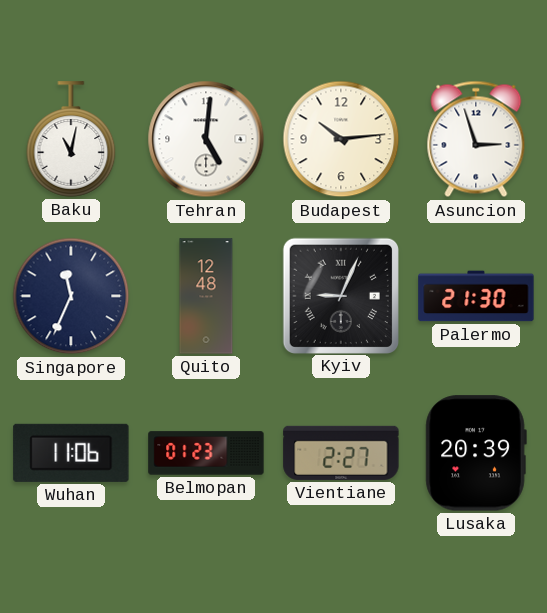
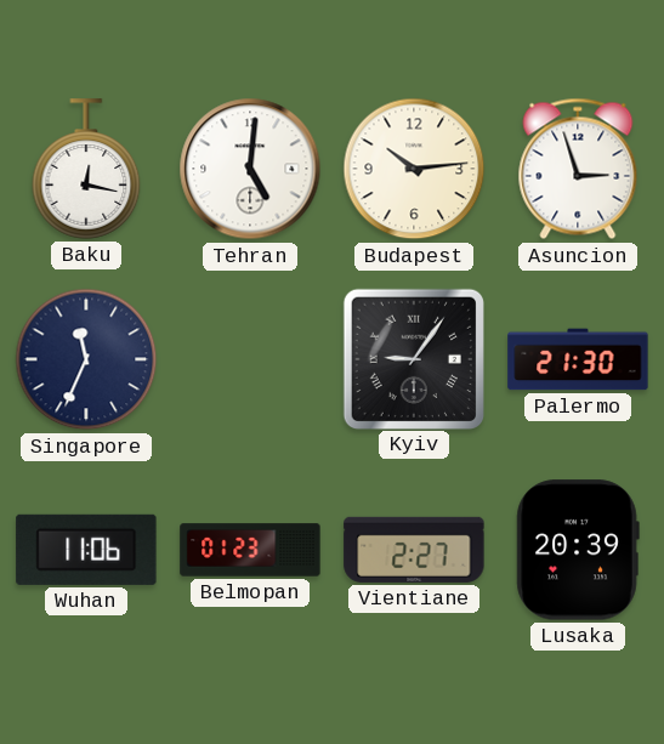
Baku: 11:02 -> 12:17 (86, 169)
Quito: 12:48 -> none (206, 296)
Kyiv: 9:04 -> 9:06 (413, 358)
